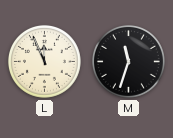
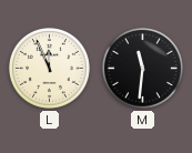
M: 11:33 -> 11:31 (142, 68)
